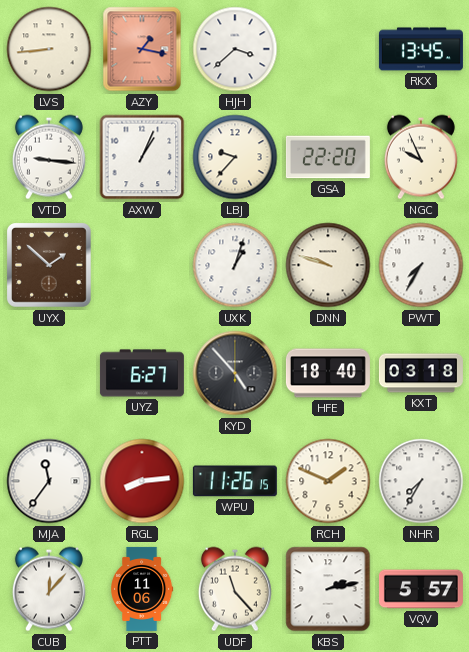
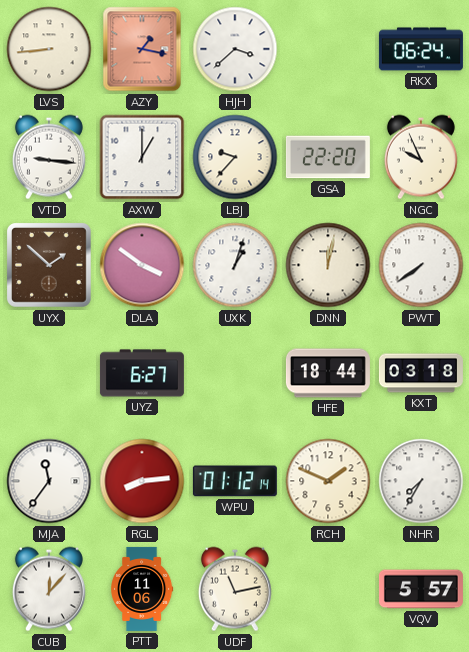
RKX: 13:45 -> 06:24 (421, 49)
AXW: 1:04 -> 1:00 (142, 157)
DLA: none -> 3:51 (142, 265)
DNN: 9:48 -> 12:02 (328, 265)
PWT: 7:35 -> 7:39 (421, 265)
KYD: 4:53 -> none (235, 373)
HFE: 18:40 -> 18:44 (328, 373)
WPU: 11:26 -> 01:12 (235, 481)
UDF: 11:23 -> 11:13 (235, 589)
KBS: 2:13 -> none (328, 589)
